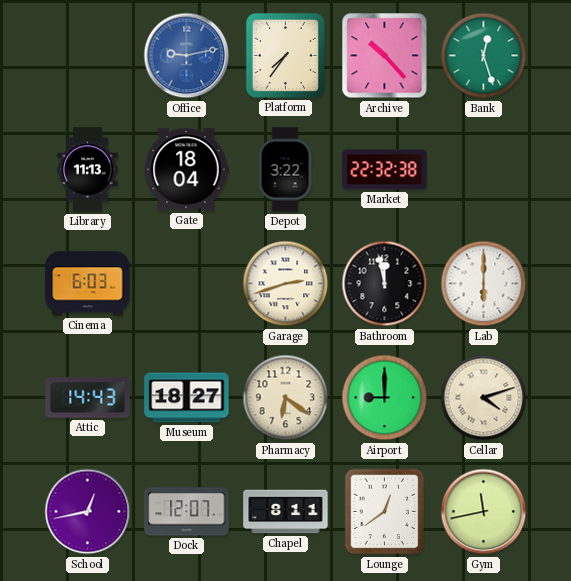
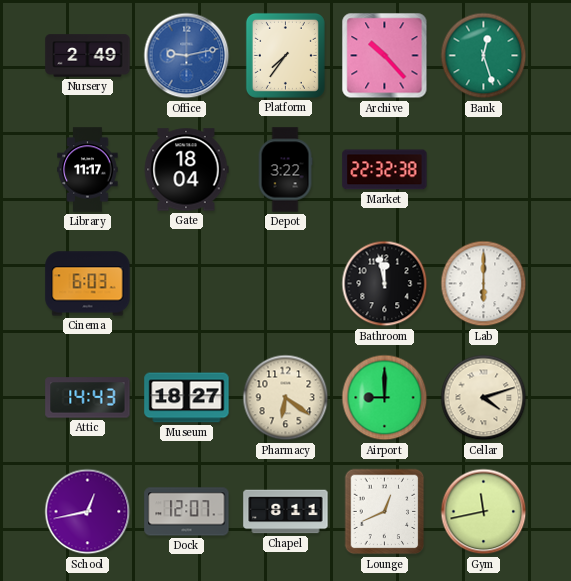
Nursery: none -> 2:49 (88, 56)
Library: 11:13 -> 11:17 (88, 170)
Garage: 2:42 -> none (286, 284)
Lounge: 12:39 -> 12:41 (385, 512)
